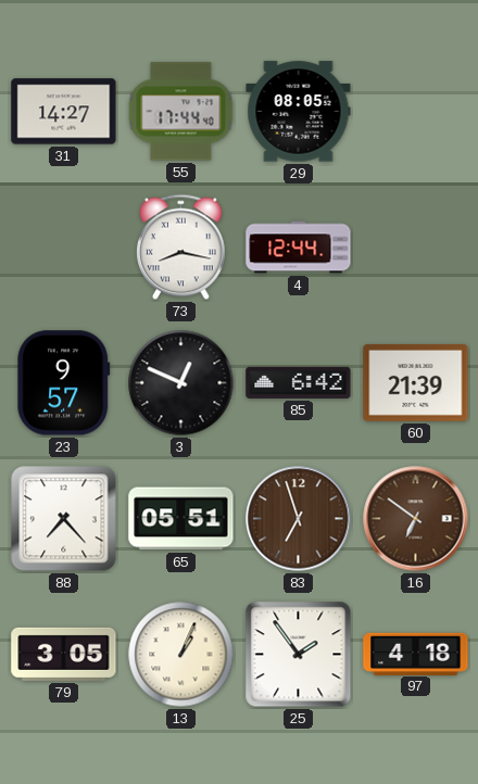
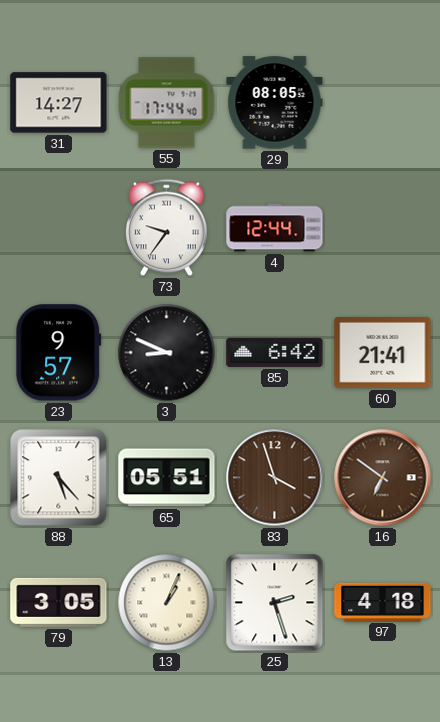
73: 8:17 -> 9:36 (167, 228)
3: 12:49 -> 8:49 (167, 353)
60: 21:39 -> 21:41 (383, 352)
88: 7:23 -> 5:23 (59, 478)
83: 6:57 -> 3:57 (275, 478)
25: 1:54 -> 2:27 (275, 603)
